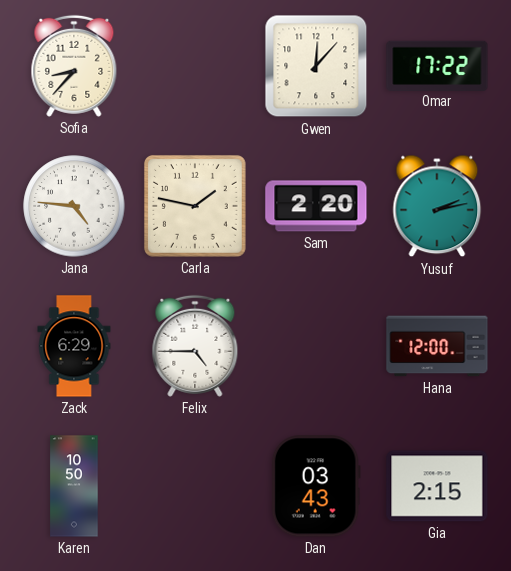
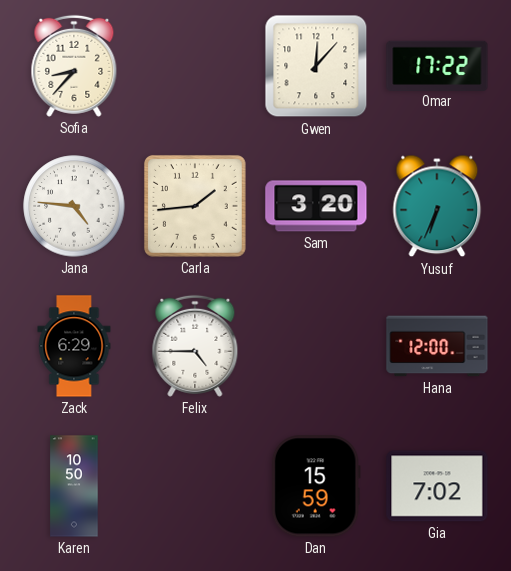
Carla: 1:47 -> 1:44 (195, 206)
Sam: 2:20 -> 3:20 (316, 206)
Yusuf: 2:13 -> 6:34 (437, 206)
Dan: 03:43 -> 15:59 (316, 486)
Gia: 2:15 -> 7:02 (437, 486)
